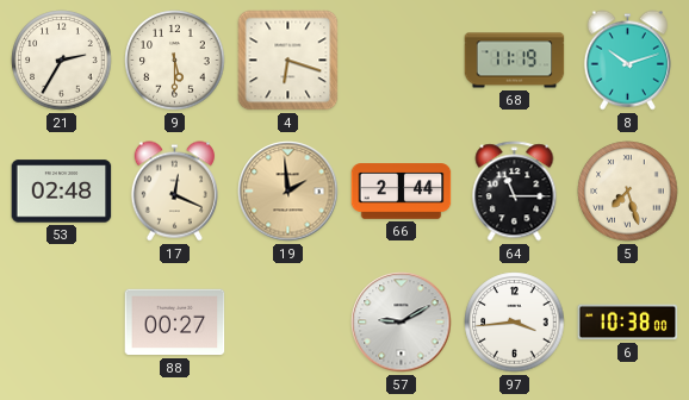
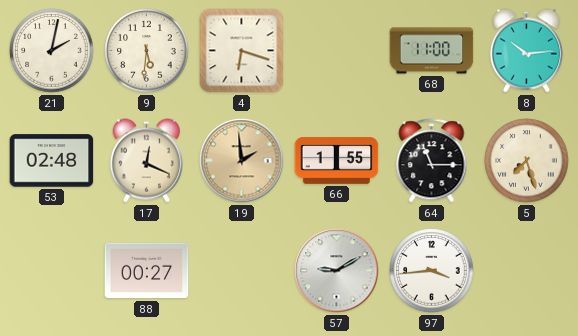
21: 2:35 -> 2:02 (52, 51)
9: 5:30 -> 5:31 (147, 51)
68: 11:19 -> 11:00 (432, 51)
8: 10:12 -> 10:14 (526, 51)
66: 2:44 -> 1:55 (337, 161)
6: 10:38 -> none (628, 323)
